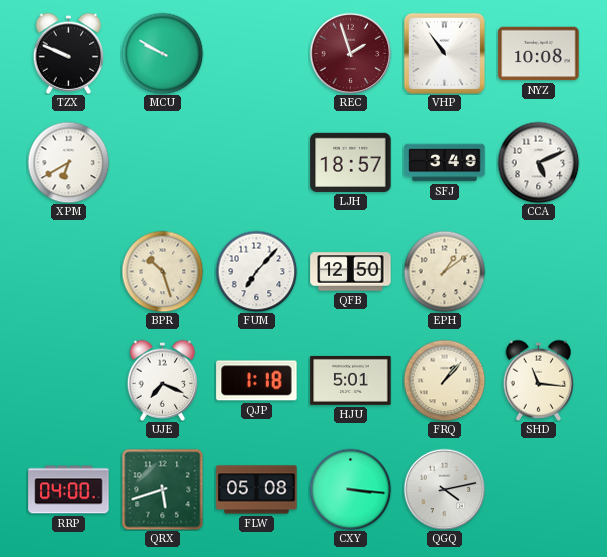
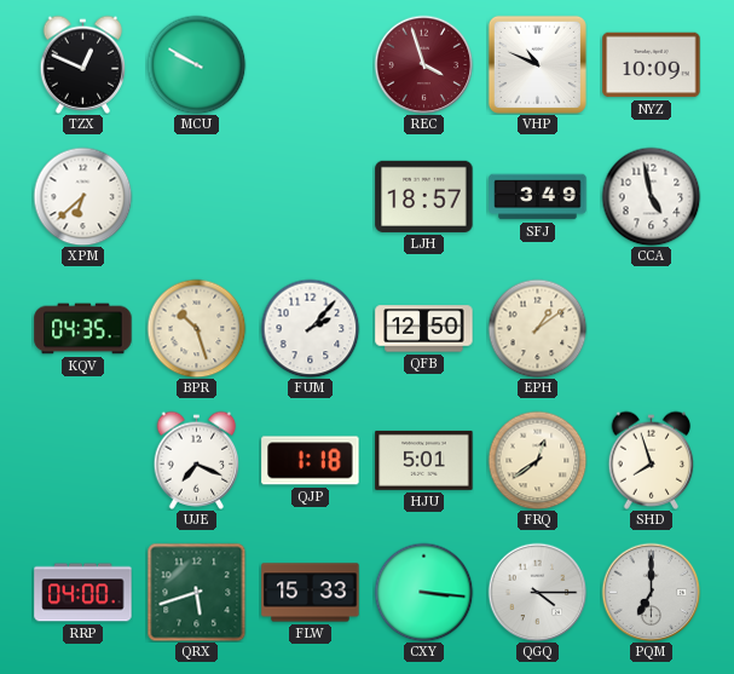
TZX: 9:49 -> 12:49 (83, 64)
REC: 1:57 -> 3:57 (423, 64)
VHP: 10:54 -> 10:49 (537, 64)
NYZ: 10:08 -> 10:09 (652, 65)
XPM: 6:40 -> 6:38 (82, 196)
CCA: 5:11 -> 4:58 (651, 196)
KQV: none -> 04:35 (83, 329)
FUM: 7:07 -> 2:07 (310, 328)
FRQ: 1:07 -> 12:39 (537, 460)
SHD: 11:16 -> 7:57 (652, 460)
FLW: 05:08 -> 15:33 (311, 593)
QGQ: 4:13 -> 4:15 (537, 592)
PQM: none -> 7:00 (651, 592)
